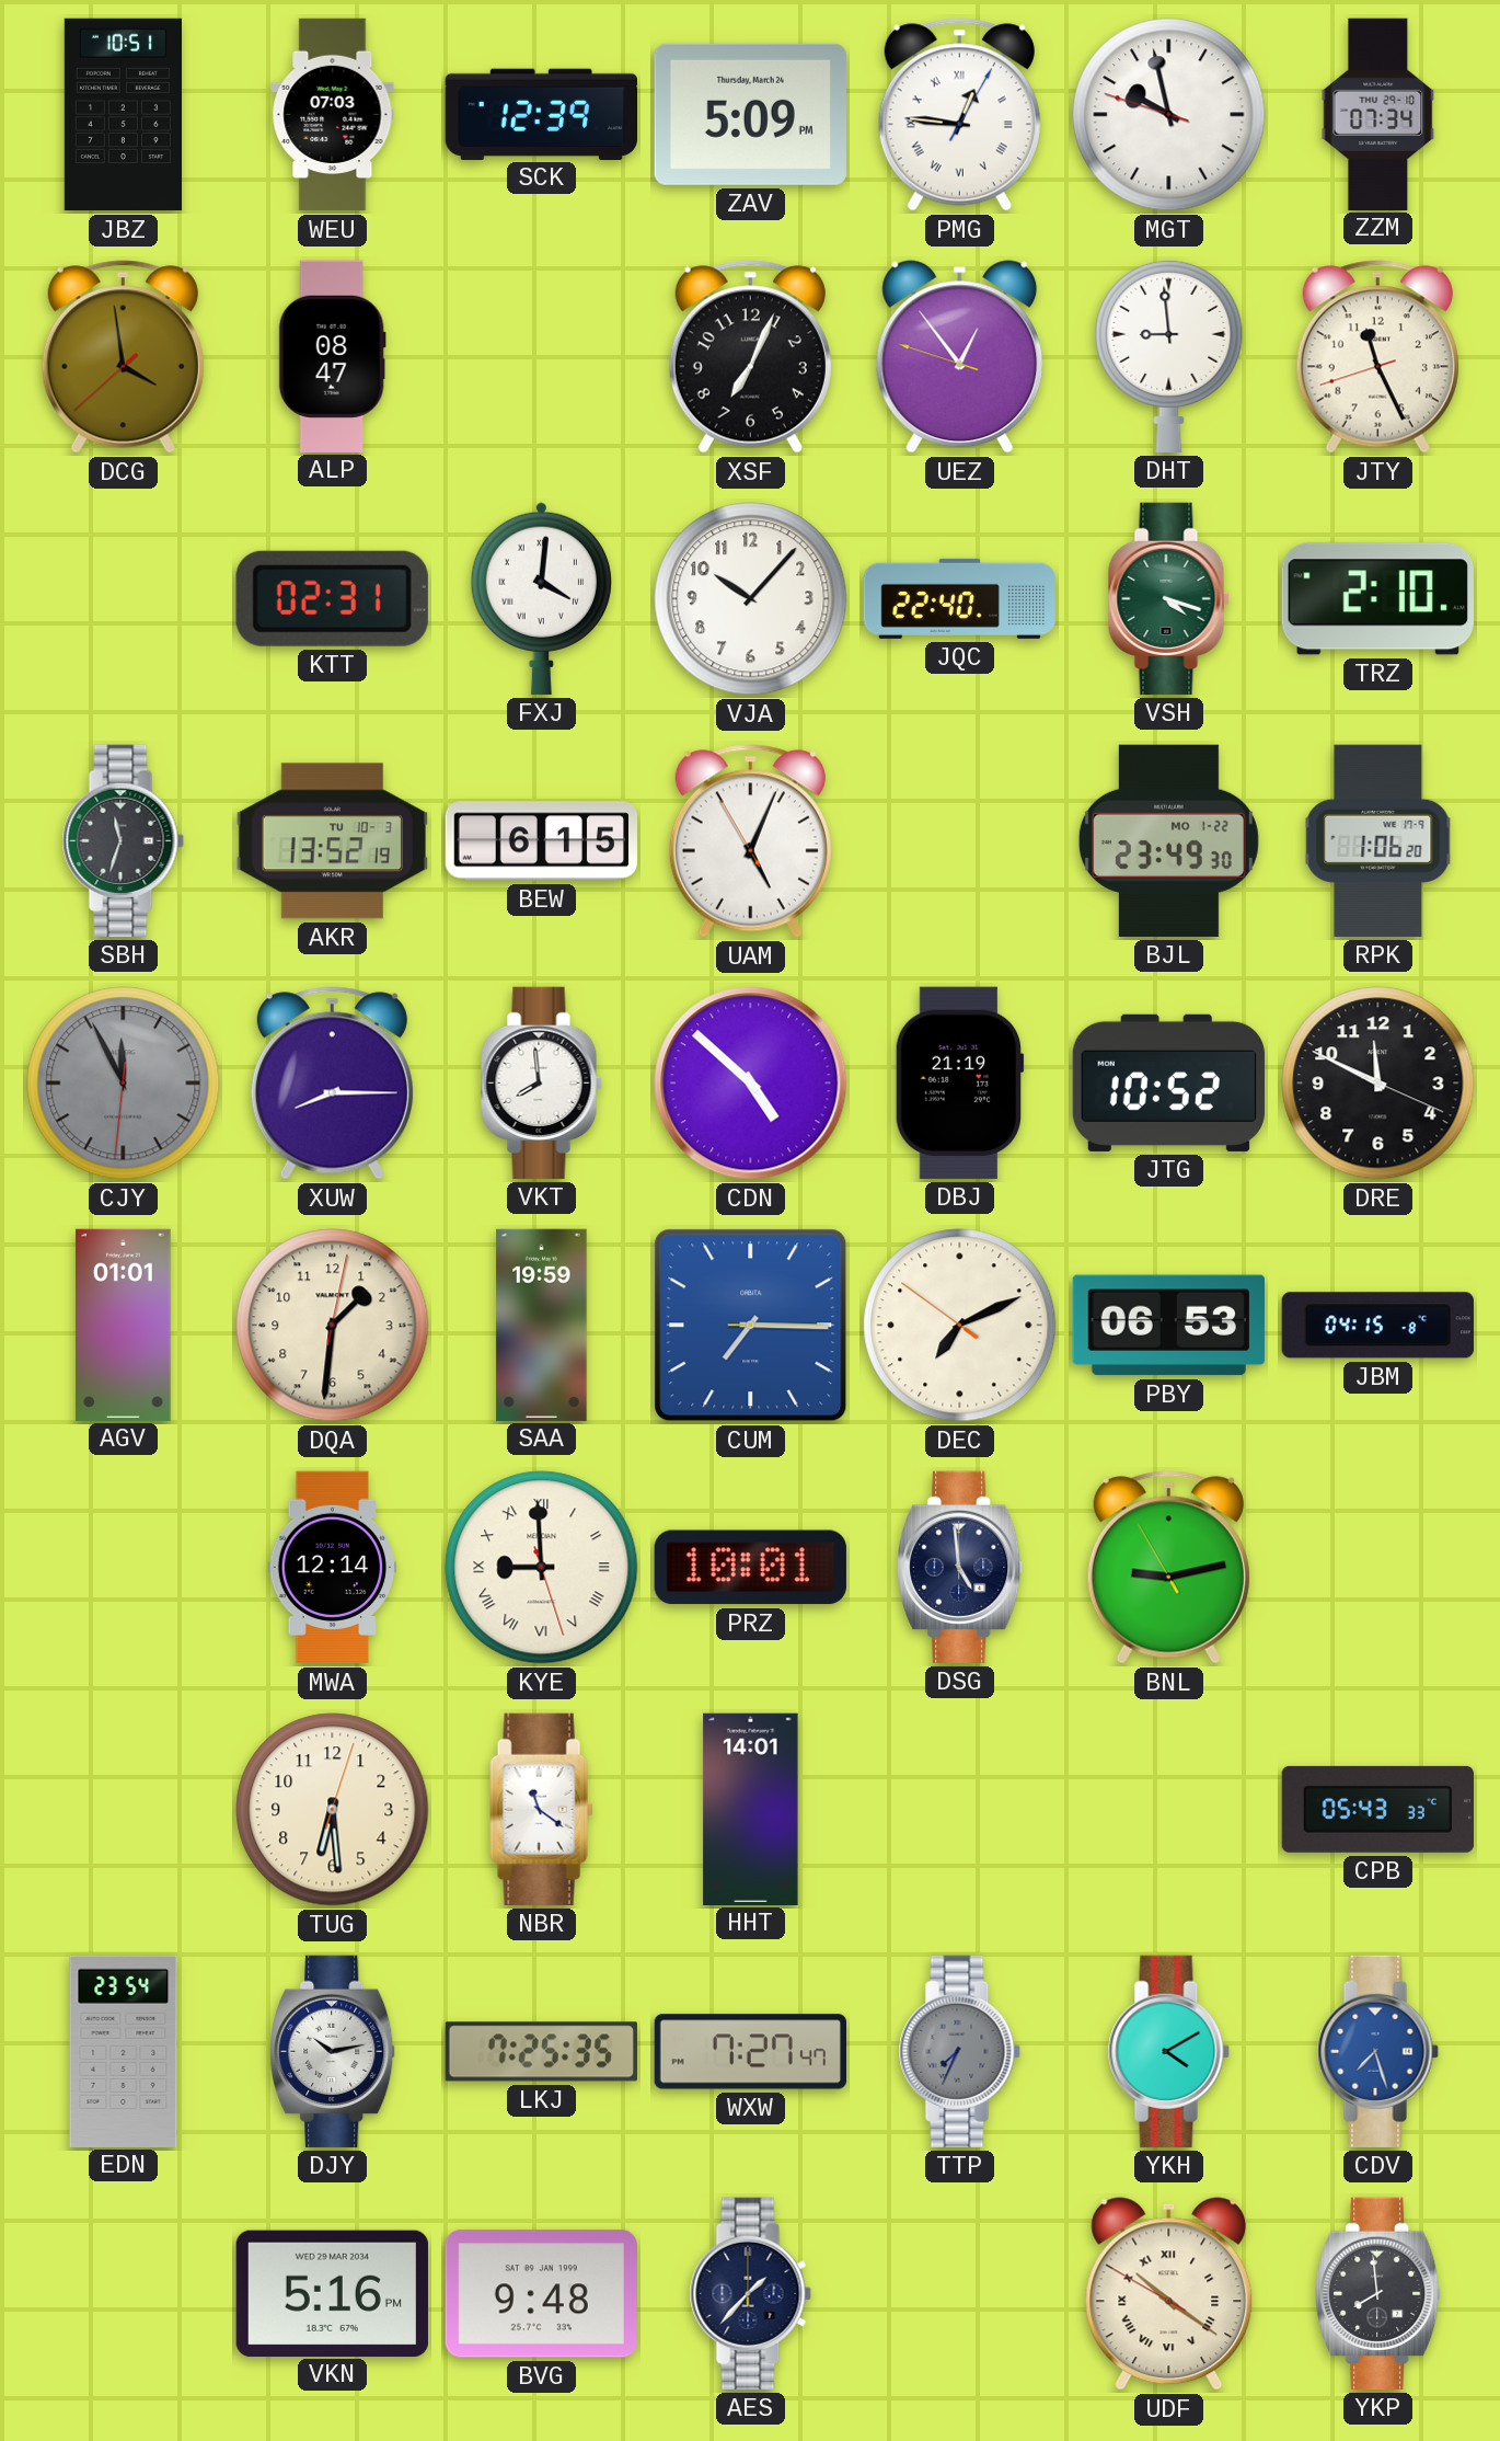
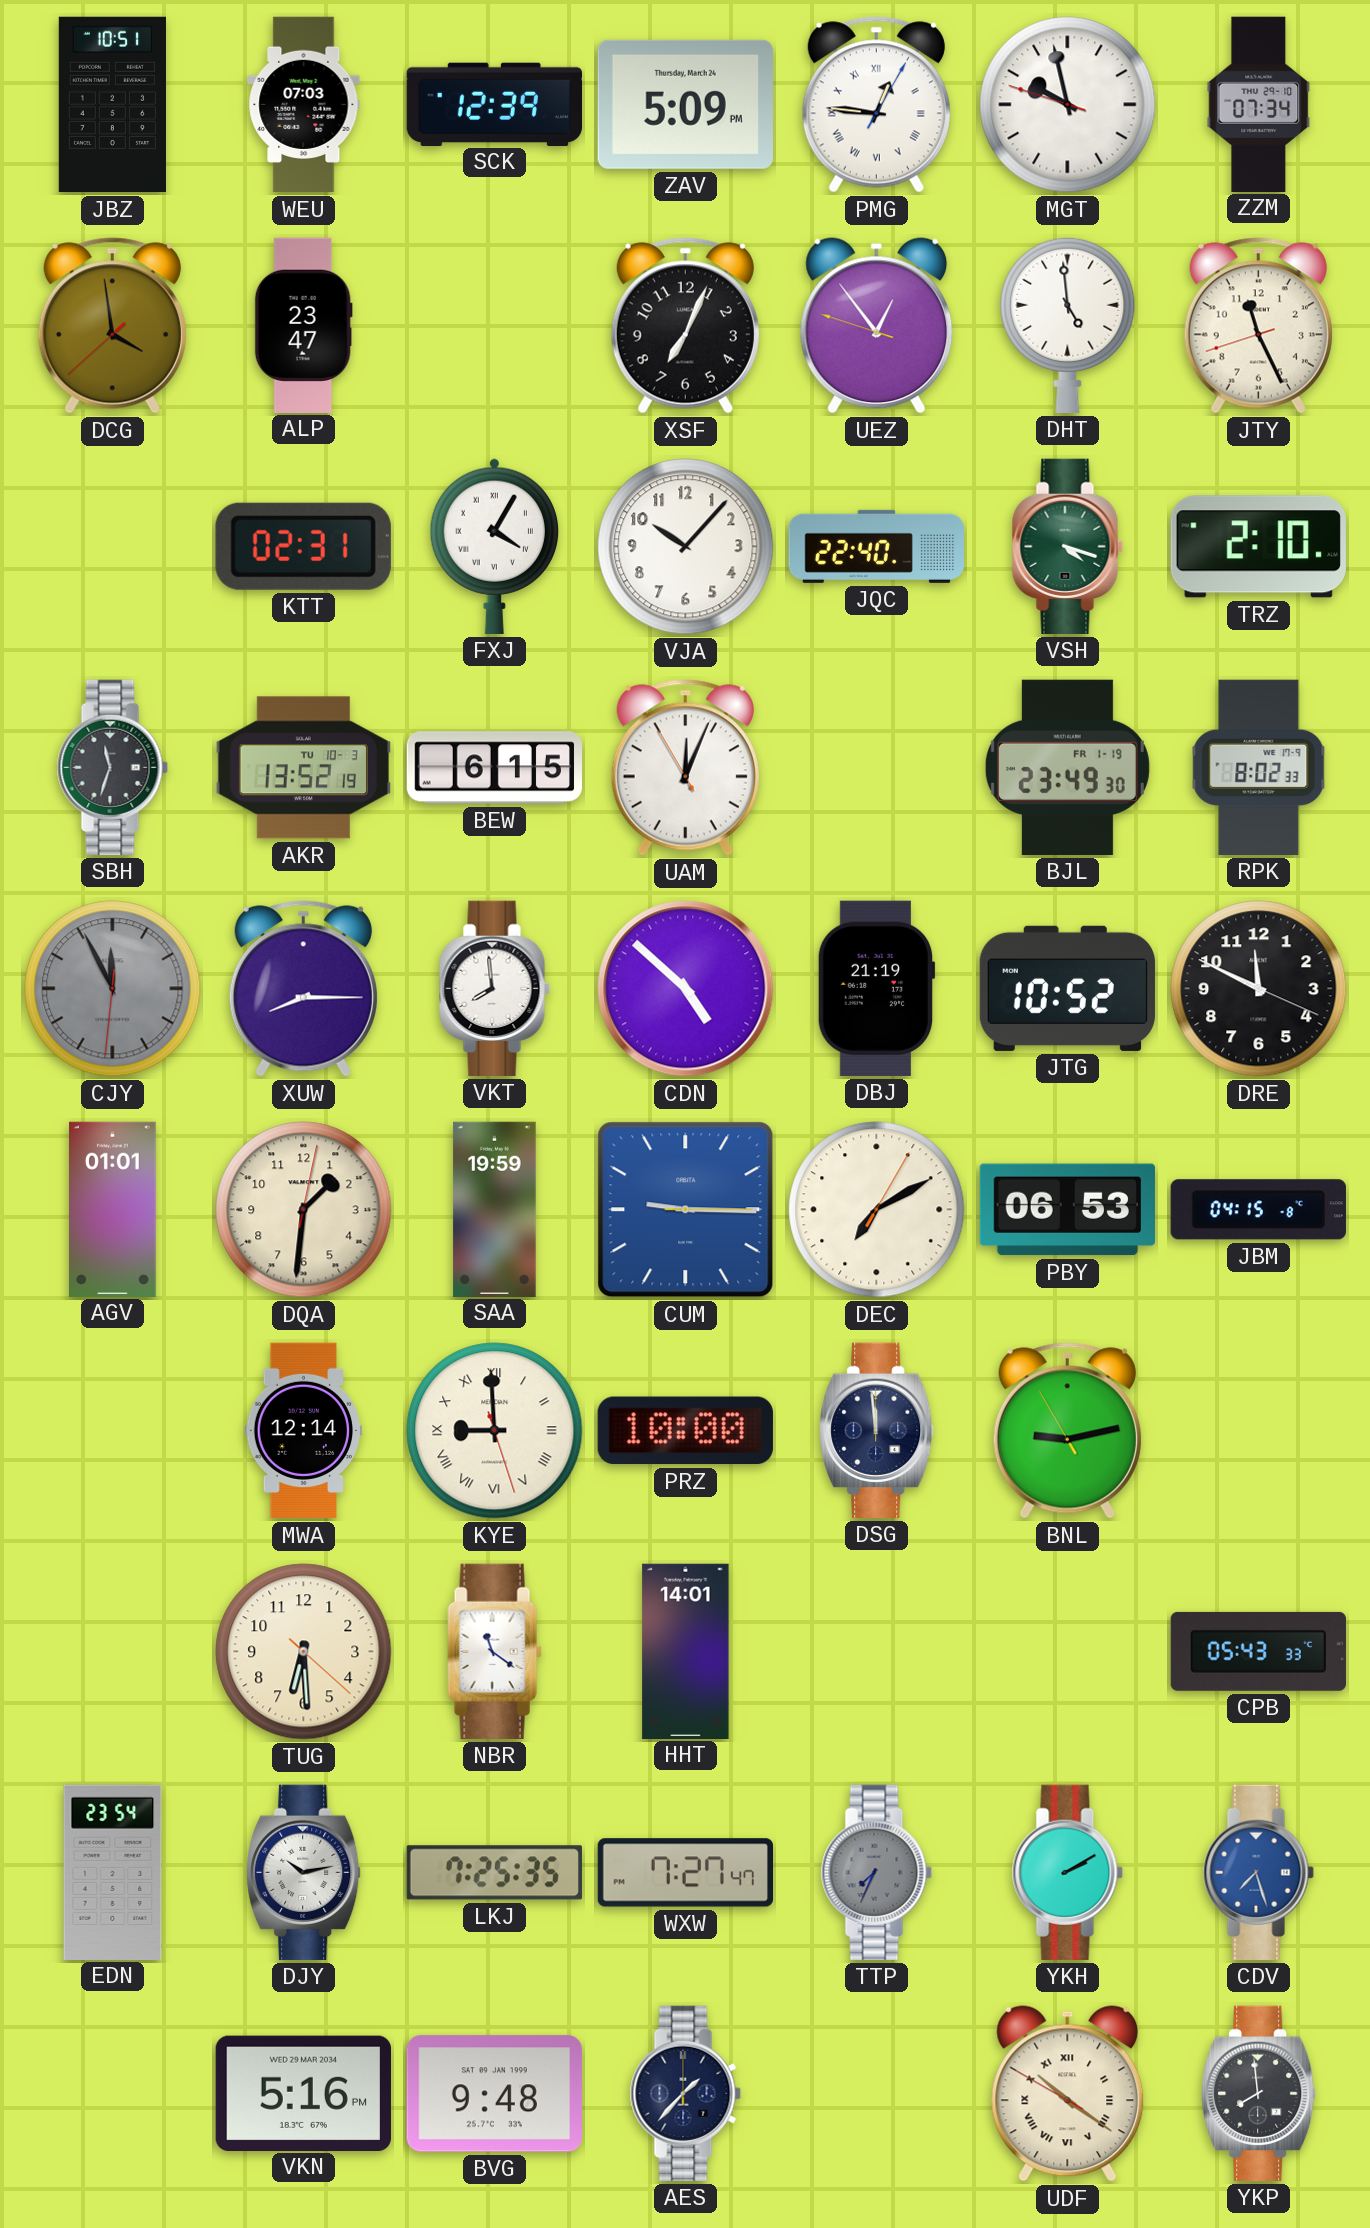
ALP: 08:47 -> 23:47 (303, 325)
DHT: 8:59 -> 4:59 (1068, 325)
FXJ: 4:01 -> 4:05 (494, 546)
UAM: 5:03 -> 12:03 (685, 768)
BJL date: MO 1-22 -> FR 1-19 (1067, 767)
RPK: 1:06 -> 8:02 (1259, 767)
CUM: 7:15 -> 9:15 (686, 1210)
DEC: 7:10:51 -> 7:10:05 (877, 1210)
PRZ: 10:01 -> 10:00 (685, 1431)
DSG: 4:59 -> 11:59 (877, 1430)
TUG: 6:29:03 -> 6:29:22 (304, 1652)
YKH: 4:10 -> 2:10 (1067, 1872)
